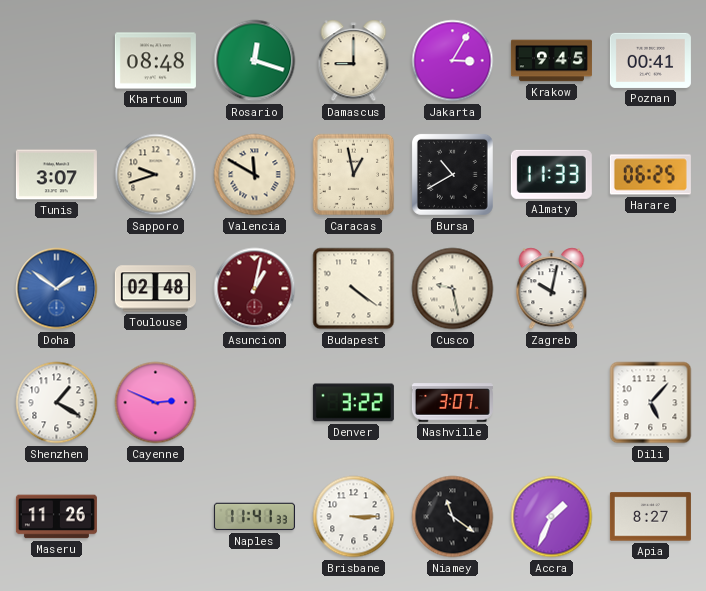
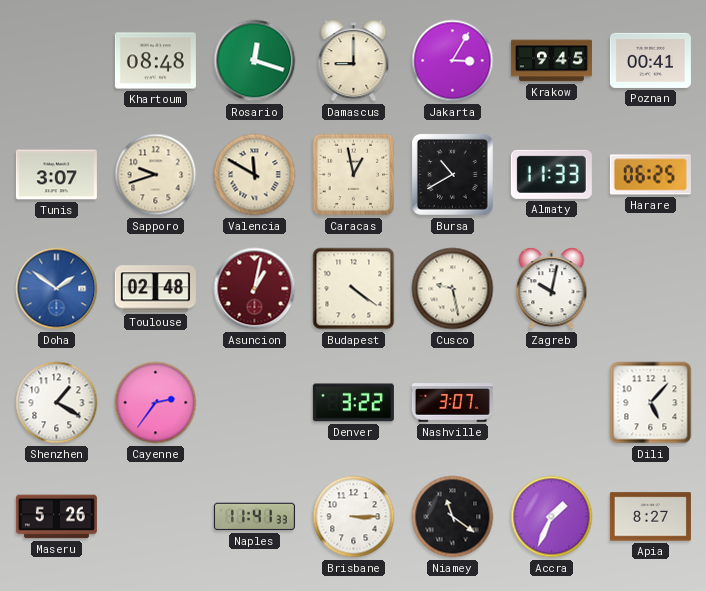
Cayenne: 2:49 -> 2:36 (156, 403)
Maseru: 11:26 -> 5:26 (56, 517)
